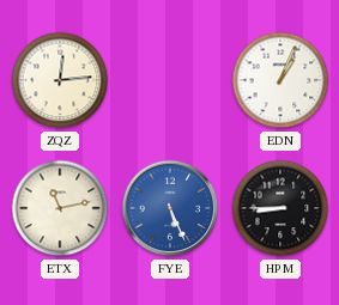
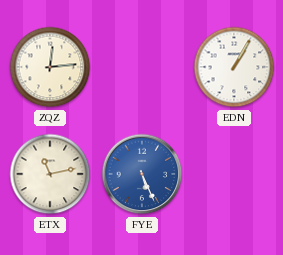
EDN: 1:04 -> 1:05 (234, 67)
HPM: 8:45 -> none (280, 208)
